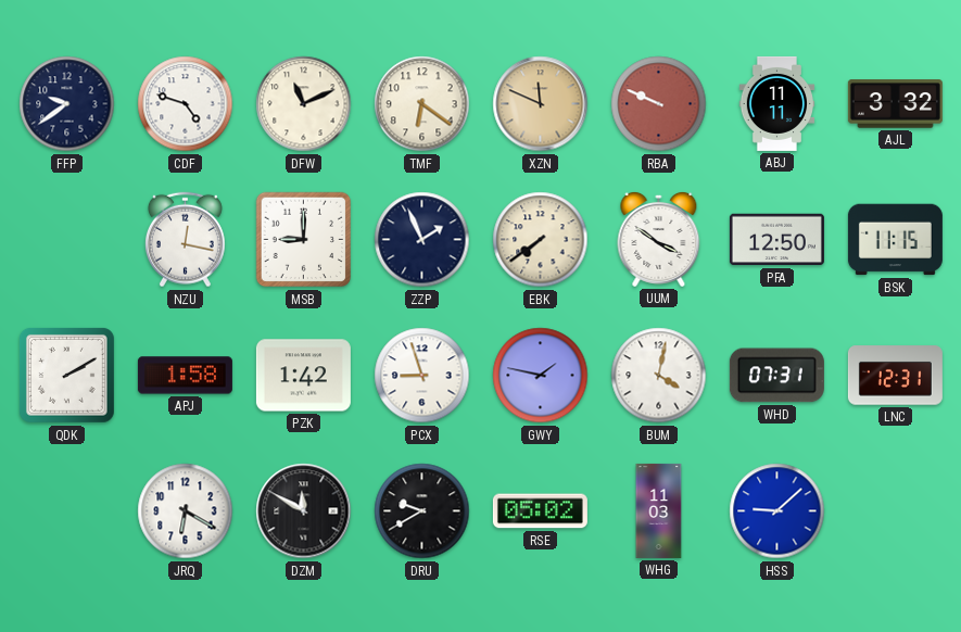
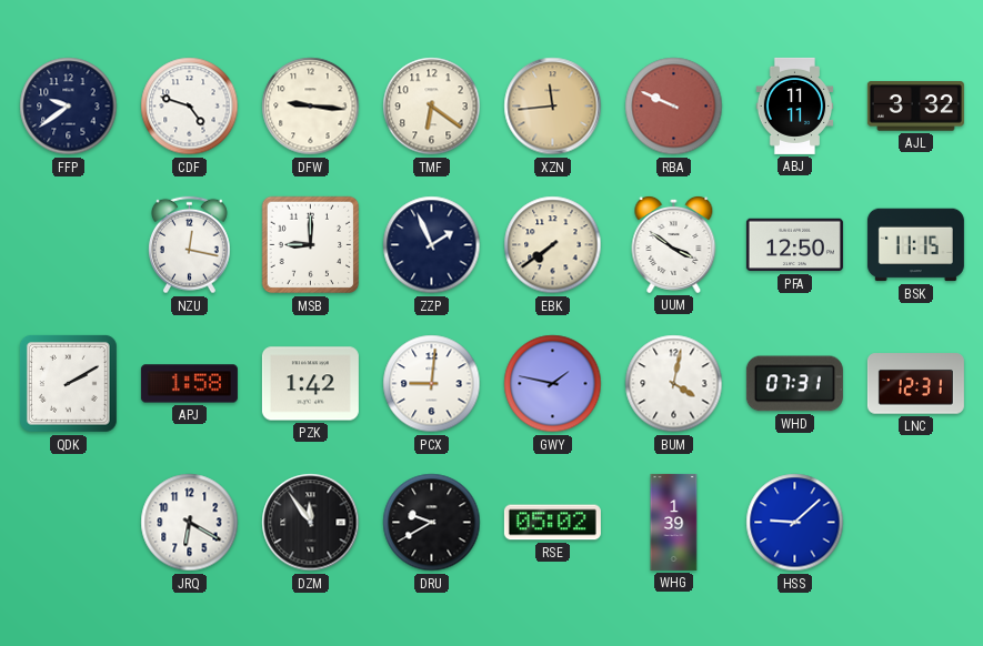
DFW: 11:11 -> 9:16 (311, 107)
XZN: 11:49 -> 11:44 (553, 107)
PCX: 8:57 -> 9:01 (432, 384)
DZM: 11:50 -> 11:54 (311, 523)
WHG: 11:03 -> 1:39 (674, 522)
